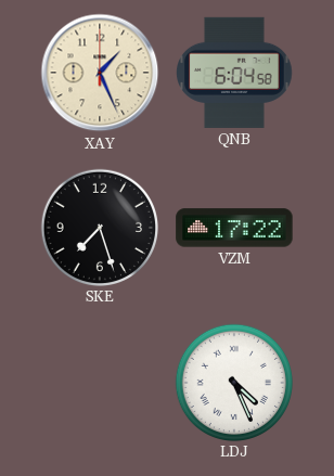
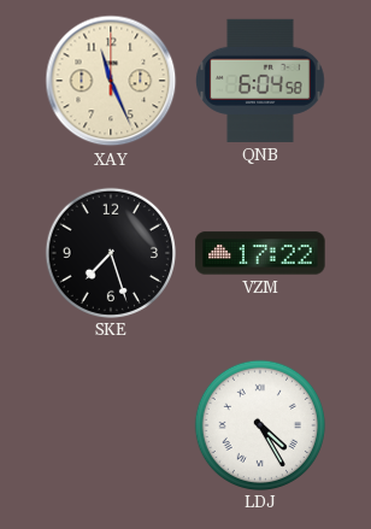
XAY: 1:26 -> 11:26 (111, 81)
LDJ: 4:26 -> 4:25 (259, 424)
